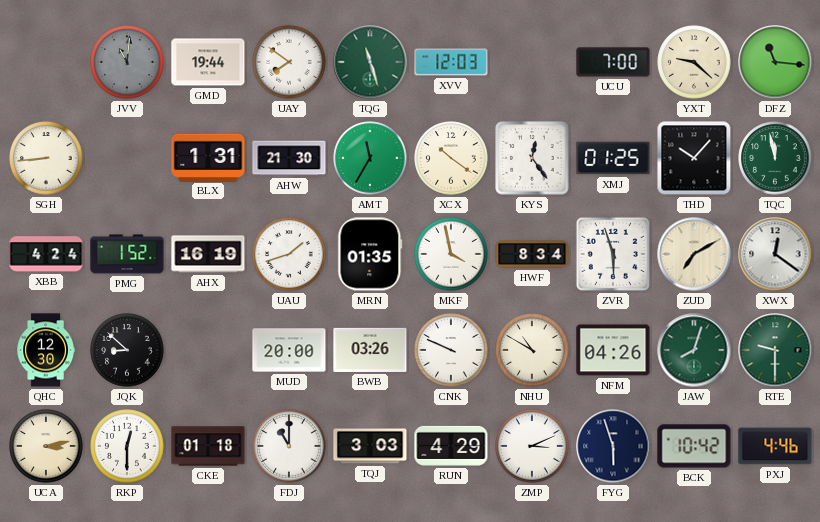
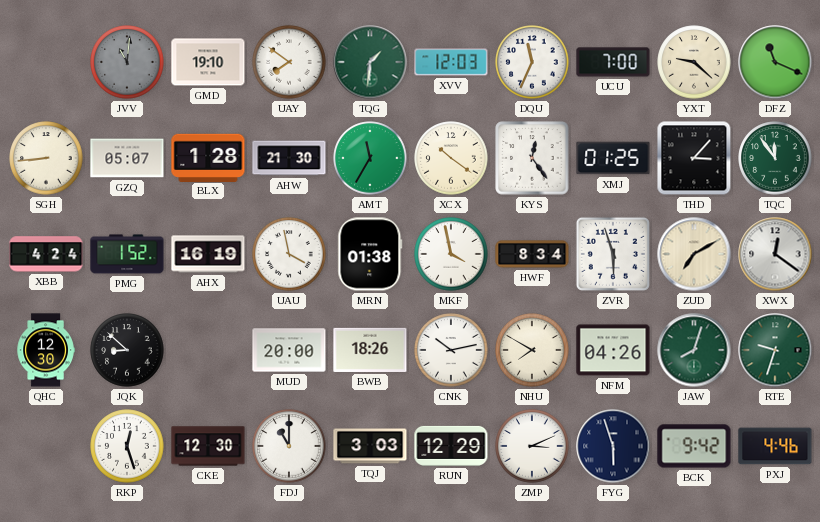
GMD: 19:44 -> 19:10 (208, 62)
TQG: 11:27 -> 1:31 (370, 62)
DQU: none -> 11:34 (532, 62)
DFZ: 11:16 -> 11:19 (775, 62)
GZQ: none -> 05:07 (127, 158)
BLX: 1:31 -> 1:28 (208, 157)
THD: 10:07 -> 3:07 (694, 158)
TQC: 11:58 -> 11:54 (775, 158)
UAU: 1:42 -> 3:58 (289, 254)
MRN: 01:35 -> 01:38 (370, 254)
BWB: 03:26 -> 18:26 (370, 350)
CNK: 9:49 -> 10:13 (451, 350)
NHU: 10:50 -> 7:50 (532, 350)
RTE: 9:30 -> 9:33 (775, 350)
UCA: 3:13 -> none (46, 446)
RKP: 12:30 -> 12:27 (127, 446)
CKE: 01:18 -> 12:30 (208, 446)
RUN: 4:29 -> 12:29 (451, 446)
BCK: 10:42 -> 9:42 (694, 446)
